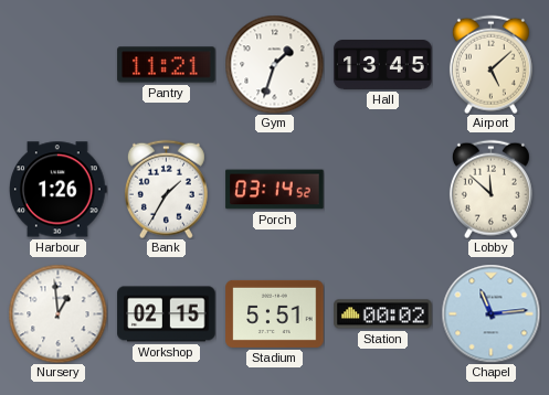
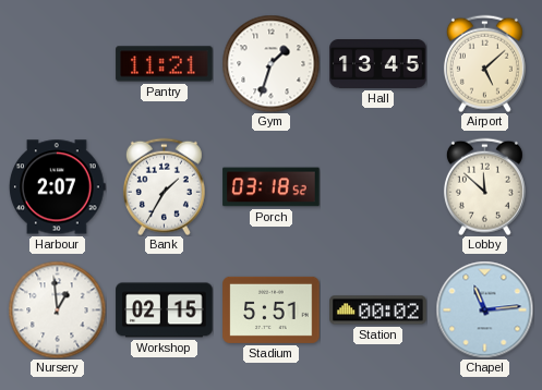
Harbour: 1:26 -> 2:07 (58, 187)
Porch: 03:14 -> 03:18 (272, 187)
